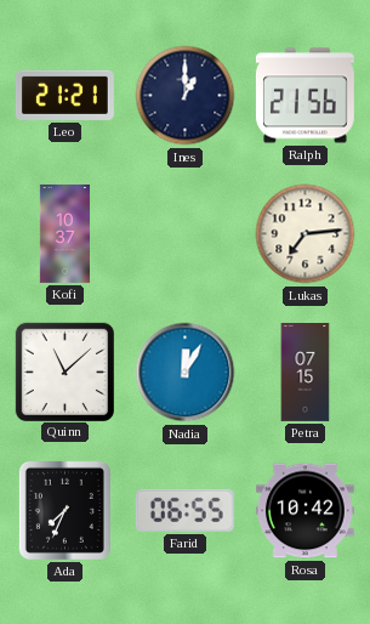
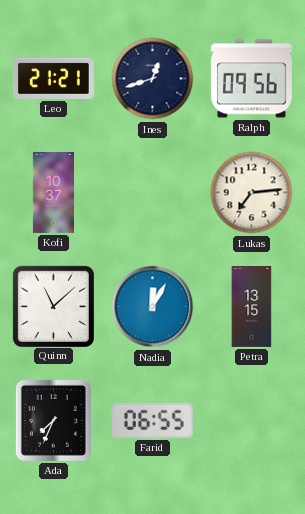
Ines: 1:00 -> 12:42 (153, 79)
Ralph: 21:56 -> 09:56 (251, 79)
Petra: 07:15 -> 13:15 (252, 307)
Rosa: 10:42 -> none (304, 511)
